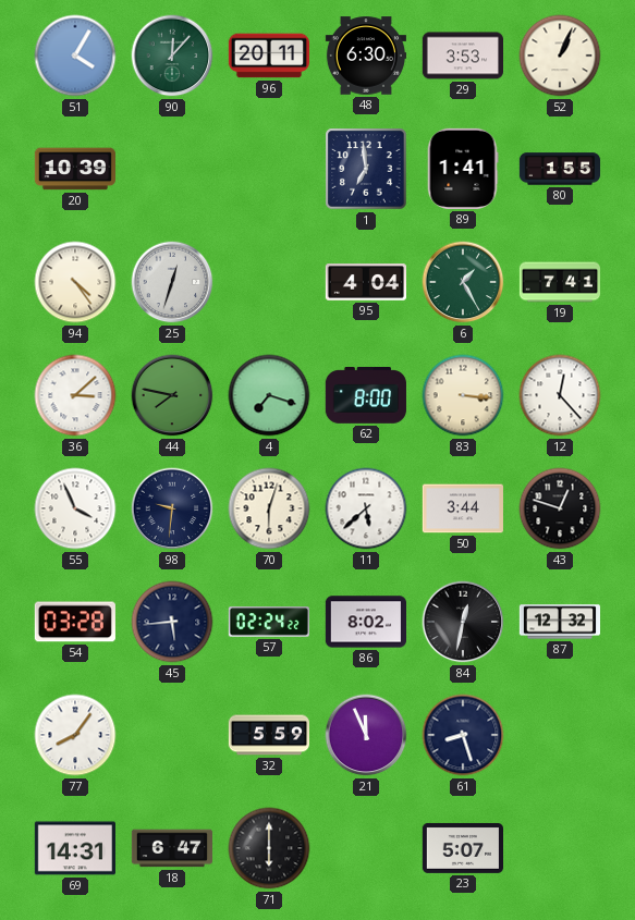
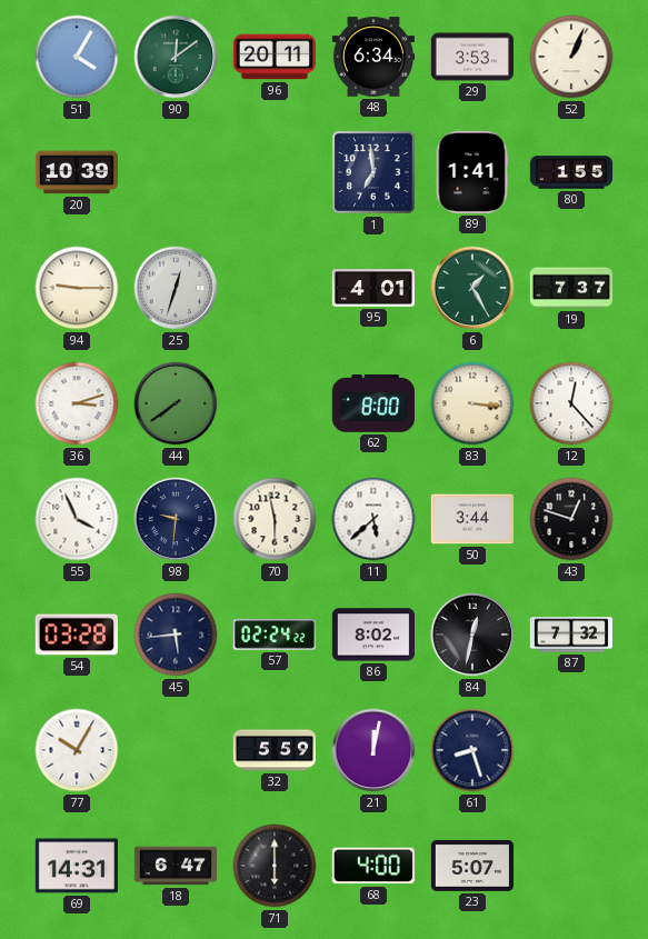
90: 12:07 -> 12:09 (176, 57)
48: 6:30 -> 6:34 (372, 57)
94: 4:24 -> 9:15 (77, 288)
95: 4:04 -> 4:01 (372, 288)
19: 7:41 -> 7:37 (571, 288)
36: 3:08 -> 3:12 (77, 403)
44: 7:47 -> 7:39 (176, 403)
4: 7:18 -> none (269, 395)
70: 6:03 -> 5:58 (275, 519)
87: 12:32 -> 7:32 (570, 635)
77: 8:06 -> 10:05 (77, 750)
21: 11:56 -> 12:02 (373, 750)
68: none -> 4:00 (373, 866)
